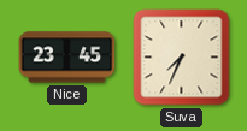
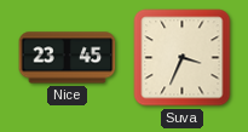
Suva: 7:34 -> 3:34 (183, 58)
